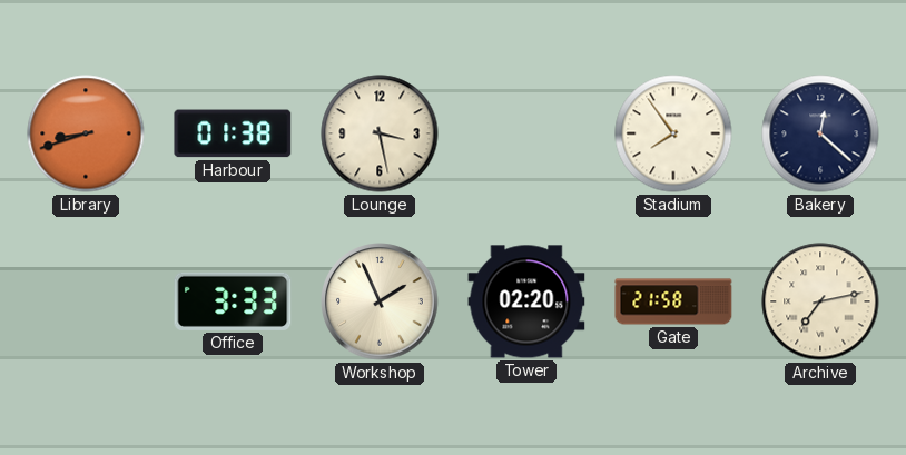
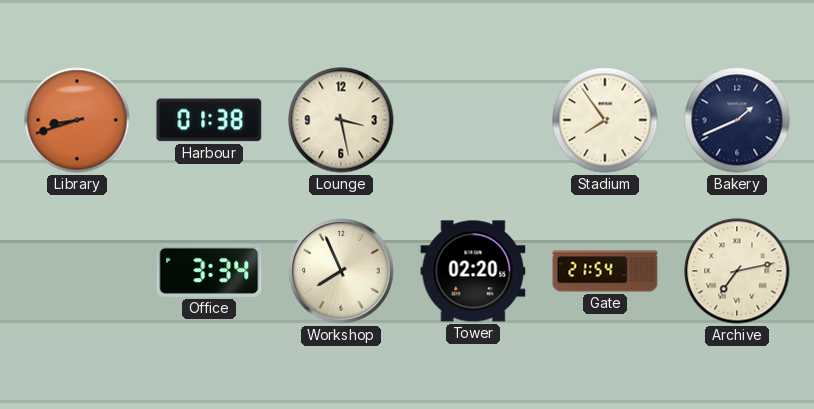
Bakery: 12:22 -> 1:41 (737, 120)
Office: 3:33 -> 3:34 (209, 271)
Workshop: 1:56 -> 7:56 (341, 271)
Gate: 21:58 -> 21:54 (605, 271)
